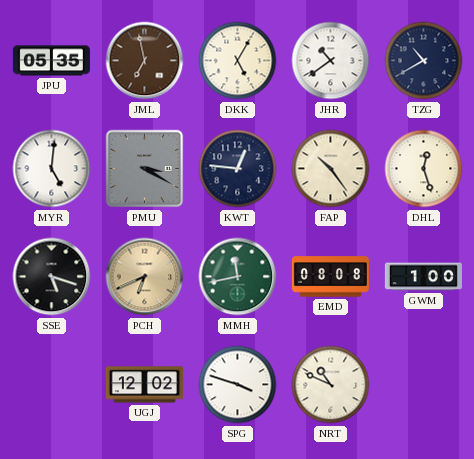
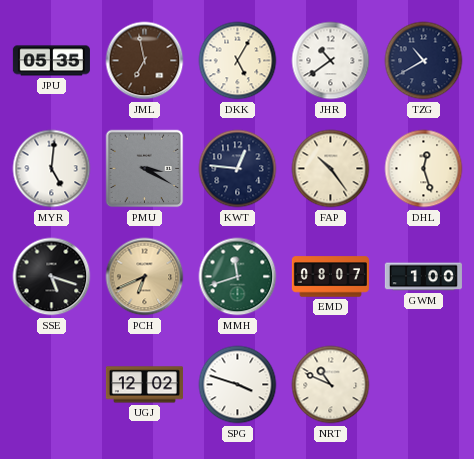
MMH: 11:43 -> 11:42 (238, 277)
EMD: 08:08 -> 08:07 (330, 277)
